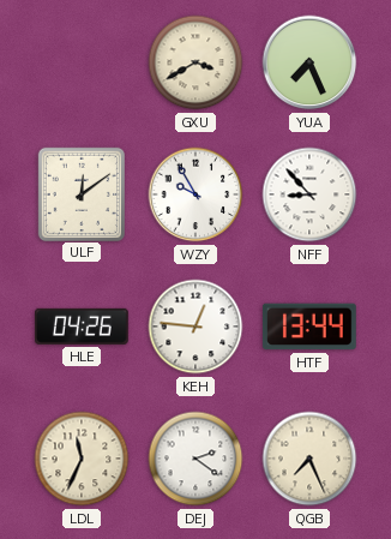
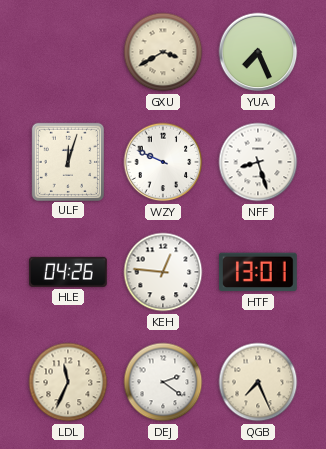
ULF: 12:09 -> 12:03 (67, 161)
WZY: 9:55 -> 9:49 (163, 162)
NFF: 8:53 -> 8:27 (258, 162)
HTF: 13:44 -> 13:01 (258, 272)
